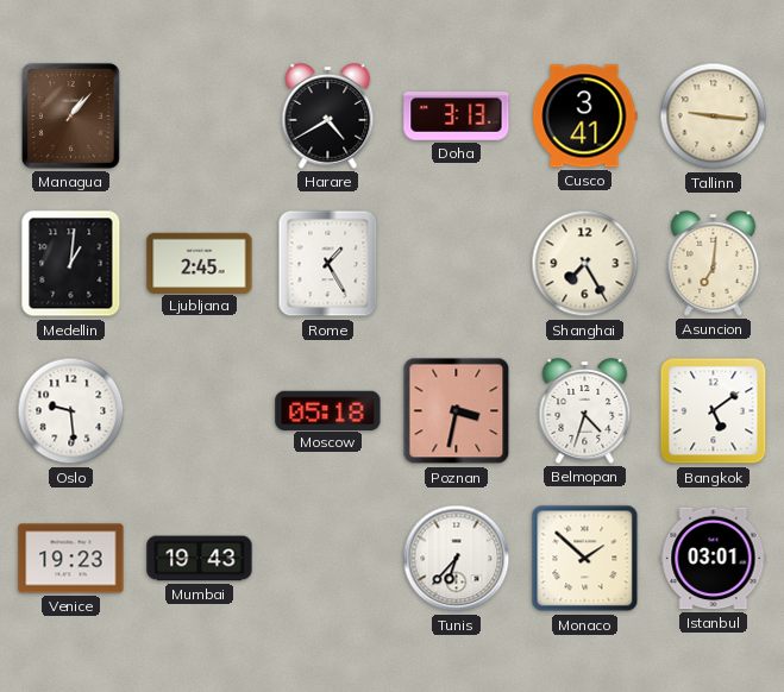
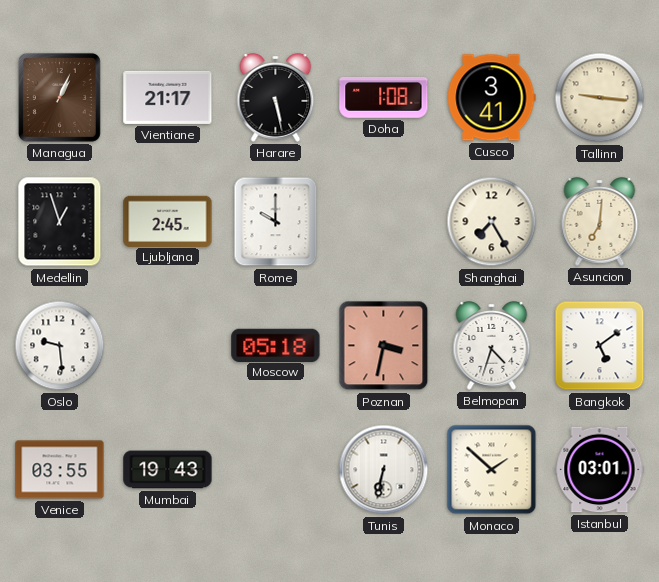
Managua: 1:07 -> 1:04 (59, 97)
Vientiane: none -> 21:17 (168, 97)
Harare: 4:40 -> 5:28 (276, 98)
Doha: 3:13 -> 1:08 (384, 97)
Medellin: 1:01 -> 12:57 (60, 222)
Rome: 1:25 -> 10:00 (276, 222)
Venice: 19:23 -> 03:55 (60, 470)
Tunis: 6:37 -> 6:32 (384, 470)
